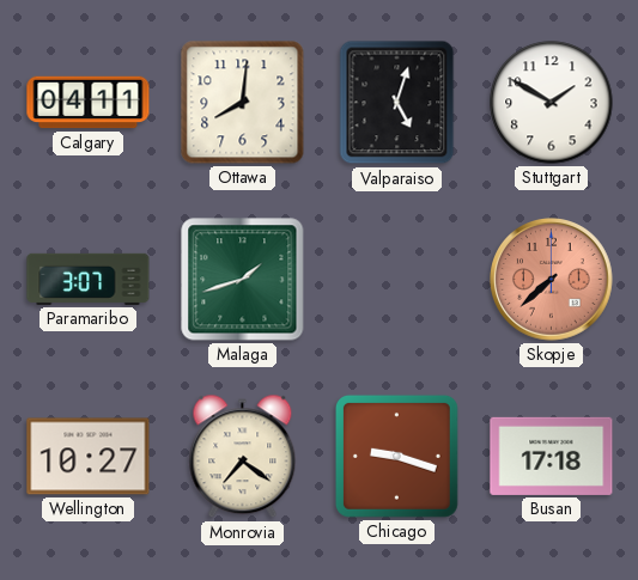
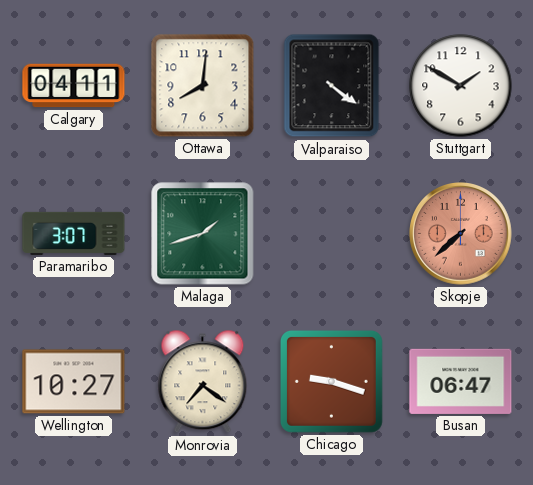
Valparaiso: 5:03 -> 4:21 (332, 86)
Busan: 17:18 -> 06:47 (461, 381)
